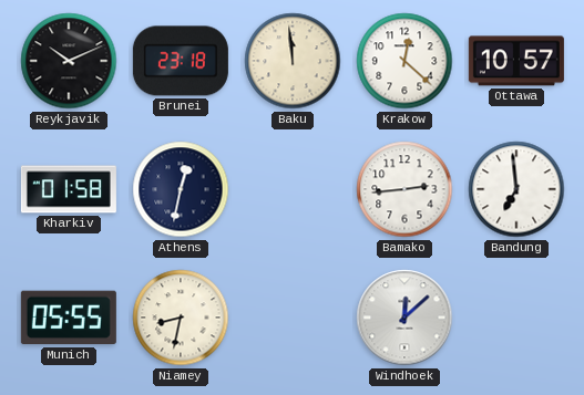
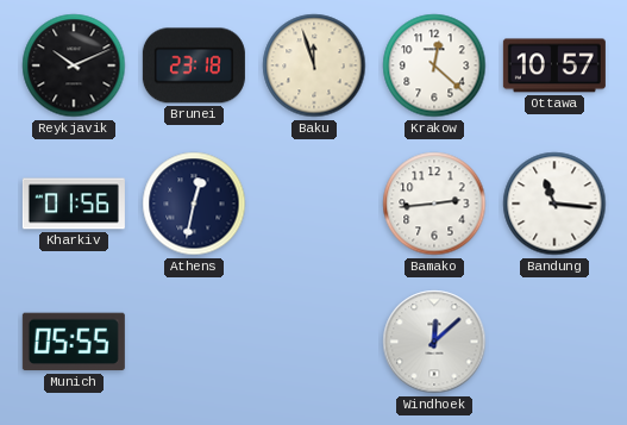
Baku: 11:59 -> 11:57 (314, 65)
Kharkiv: 01:58 -> 01:56 (74, 204)
Bandung: 6:59 -> 11:16 (554, 204)
Niamey: 8:32 -> none (181, 318)
